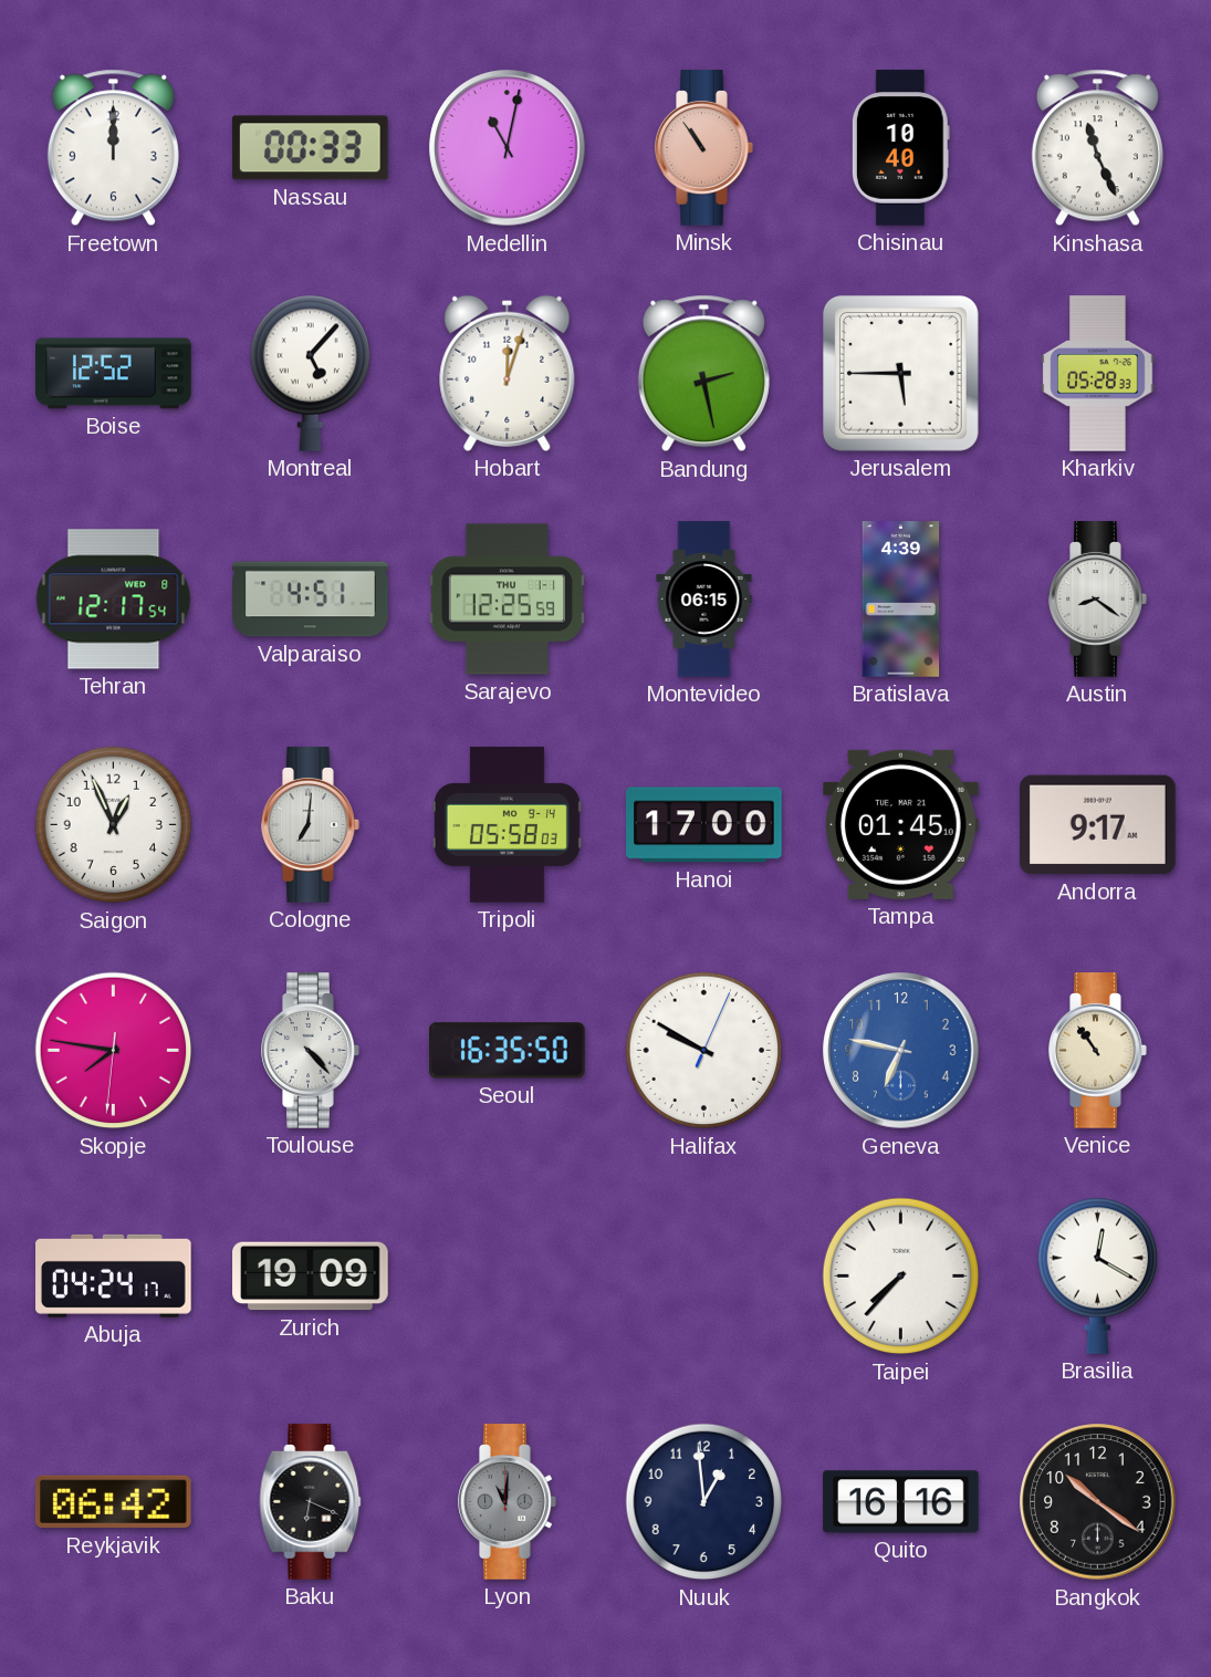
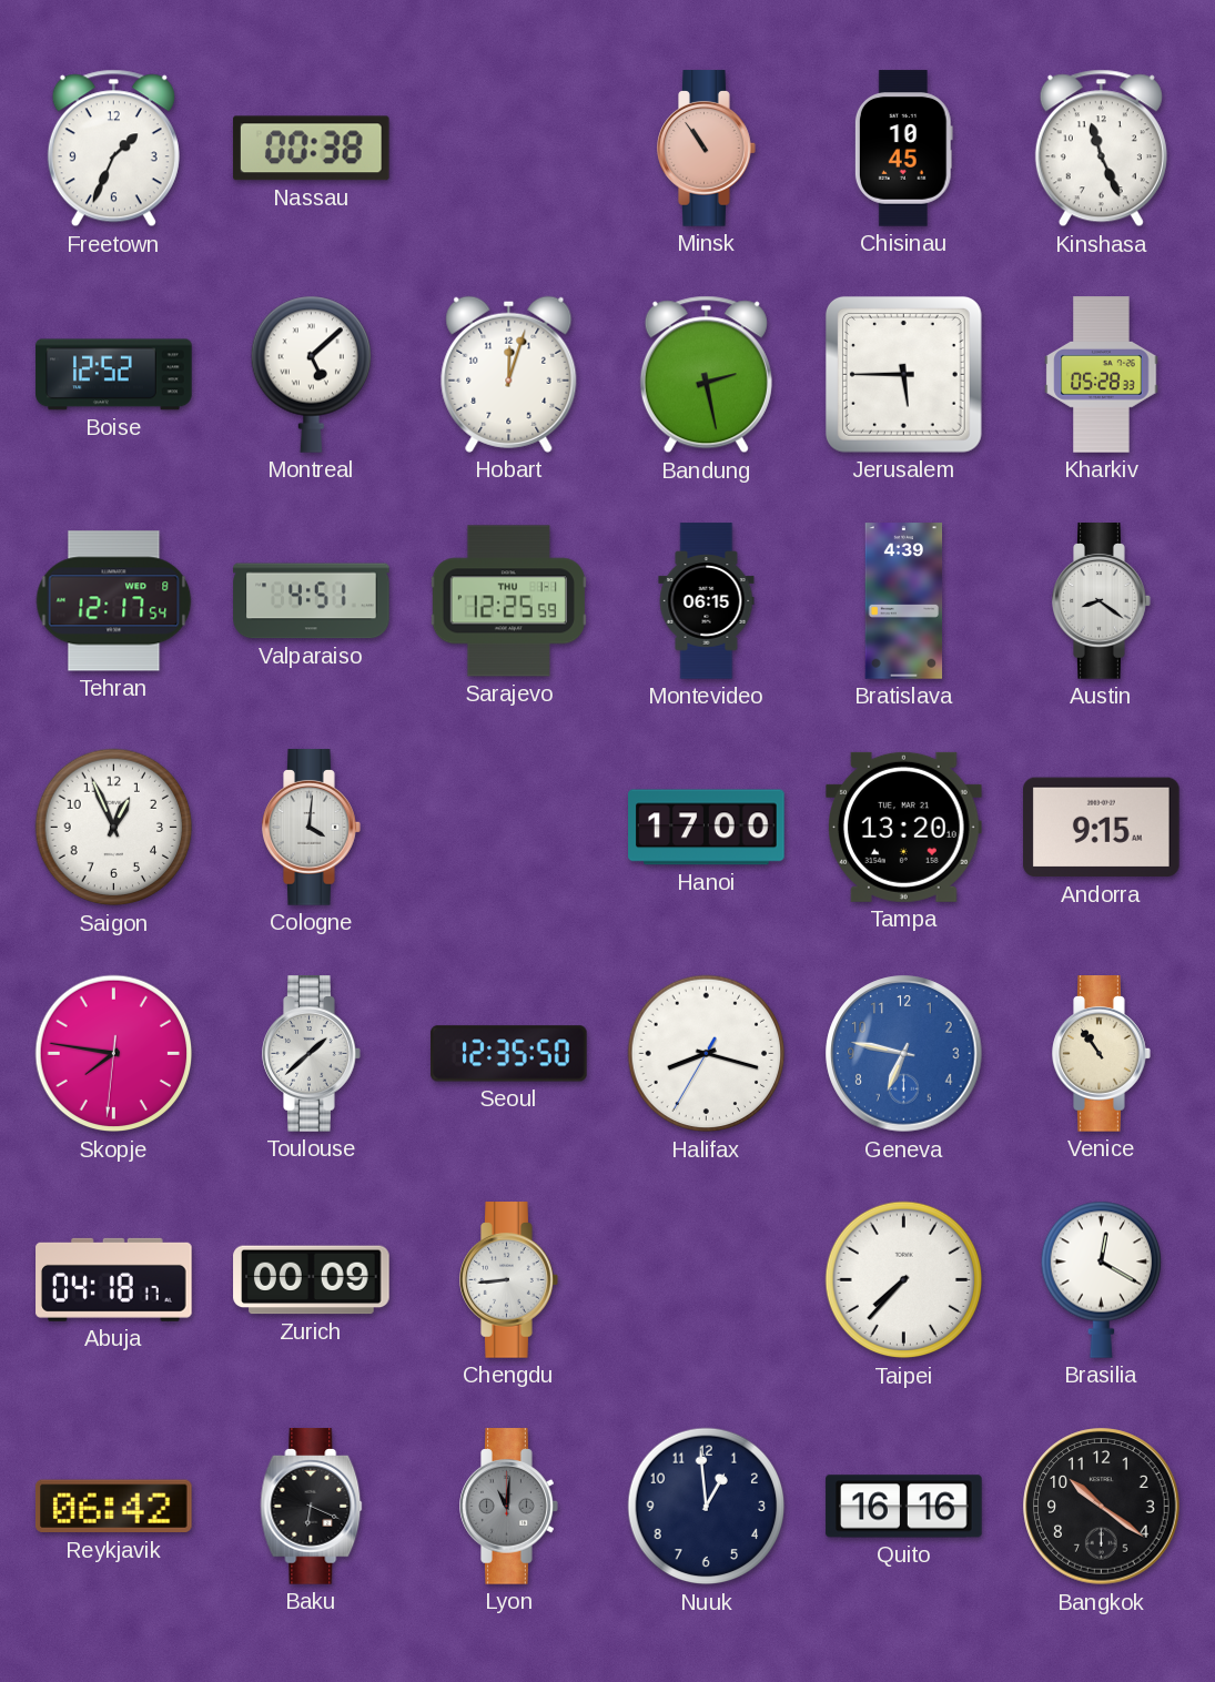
Freetown: 12:00 -> 1:34 (113, 149)
Nassau: 00:33 -> 00:38 (311, 149)
Medellin: 11:02 -> none (508, 148)
Chisinau: 10:40 -> 10:45 (903, 149)
Montreal: 5:07 -> 5:08 (311, 374)
Cologne: 7:01 -> 4:01 (312, 828)
Tripoli: 05:58 -> none (507, 825)
Tampa: 01:45 -> 13:20 (904, 827)
Andorra: 9:17 -> 9:15 (1102, 828)
Toulouse: 4:23 -> 1:38 (312, 1054)
Seoul: 16:35 -> 12:35 (509, 1054)
Halifax: 9:50 -> 8:17 (707, 1054)
Abuja: 04:24 -> 04:18 (114, 1279)
Zurich: 19:09 -> 00:09 (312, 1280)
Chengdu: none -> 8:44 (509, 1280)
